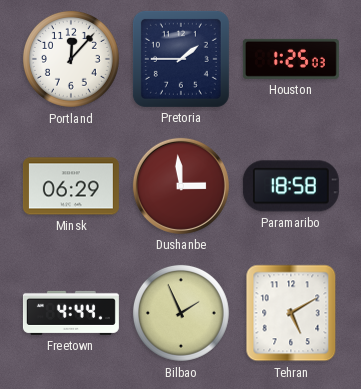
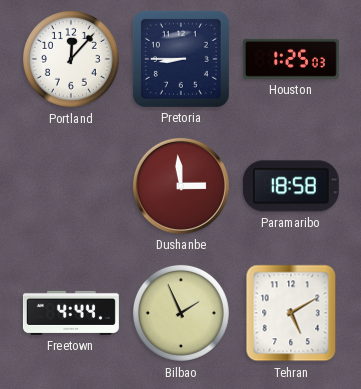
Pretoria: 1:45 -> 8:45 (181, 59)
Minsk: 06:29 -> none (71, 186)
